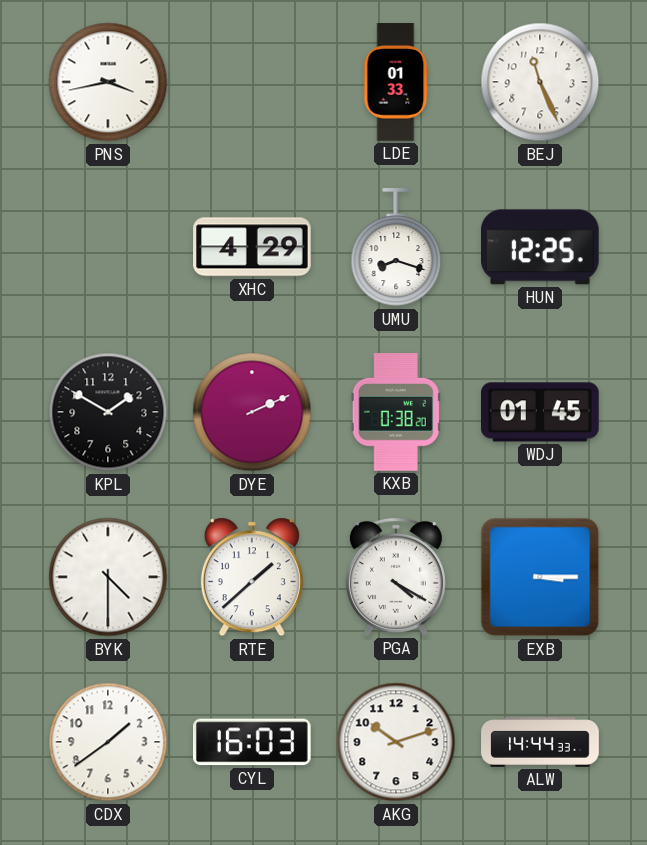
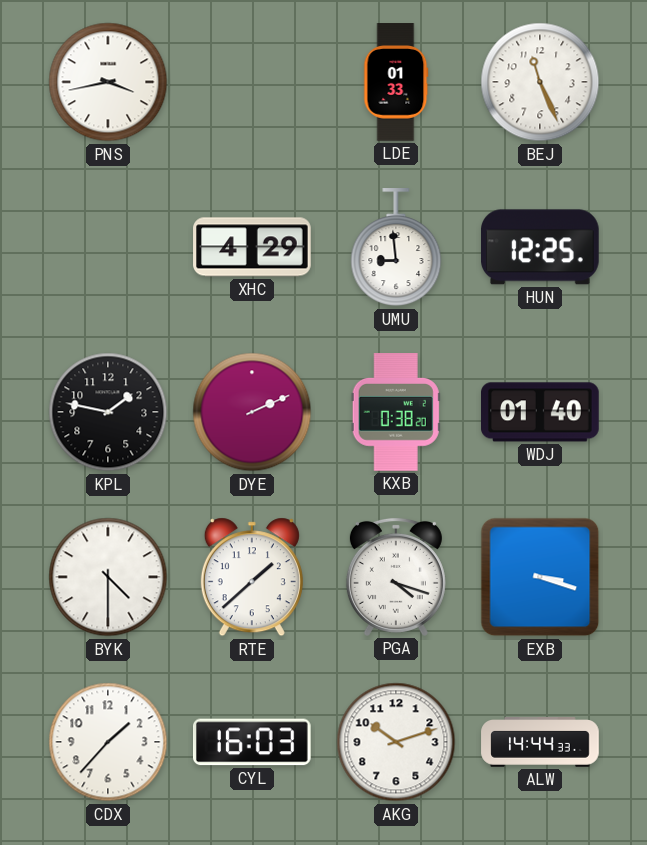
UMU: 8:18 -> 8:59 (396, 248)
KPL: 1:50 -> 1:47 (108, 412)
WDJ: 01:45 -> 01:40 (541, 412)
PGA: 4:20 -> 4:18 (396, 577)
EXB: 3:15 -> 3:18 (540, 577)
CDX: 1:39 -> 1:37 (108, 742)
